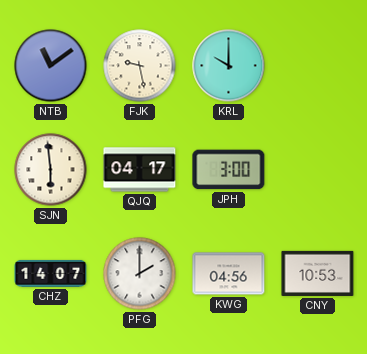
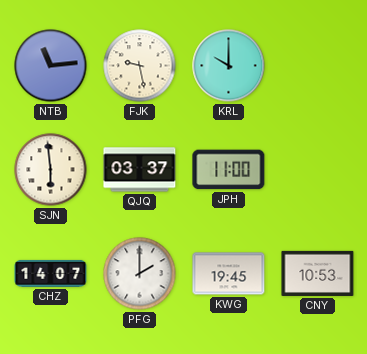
NTB: 11:09 -> 11:14 (51, 66)
QJQ: 04:17 -> 03:37 (140, 170)
JPH: 3:00 -> 11:00 (229, 170)
KWG: 04:56 -> 19:45 (229, 274)
